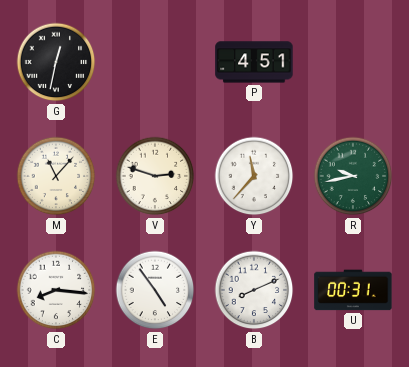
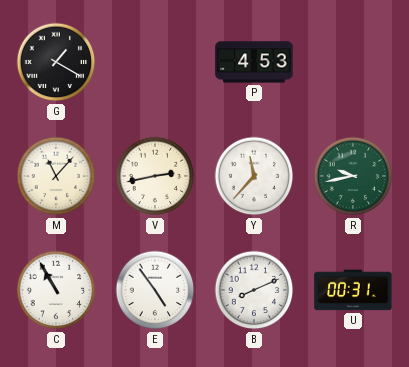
G: 12:32 -> 1:20 (56, 62)
P: 4:51 -> 4:53 (254, 62)
V: 2:48 -> 2:43 (155, 176)
C: 8:16 -> 10:55 (56, 290)
